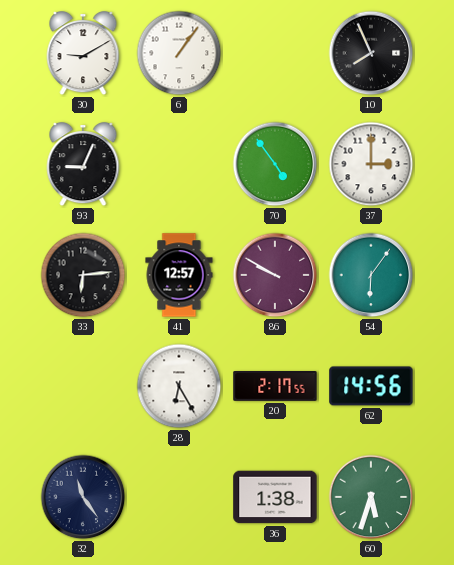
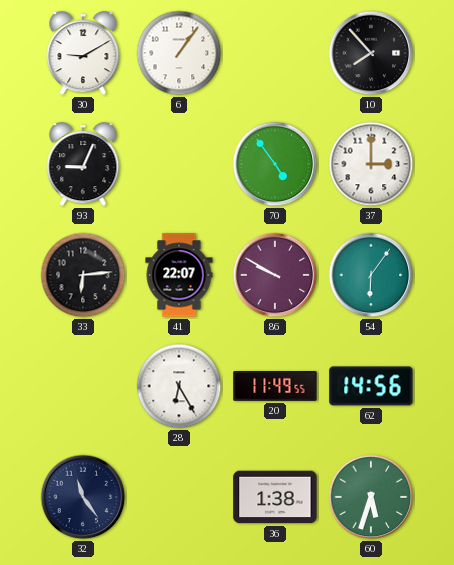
10: 7:56 -> 7:53 (371, 53)
41: 12:57 -> 22:07 (179, 275)
20: 2:17 -> 11:49 (275, 387)
